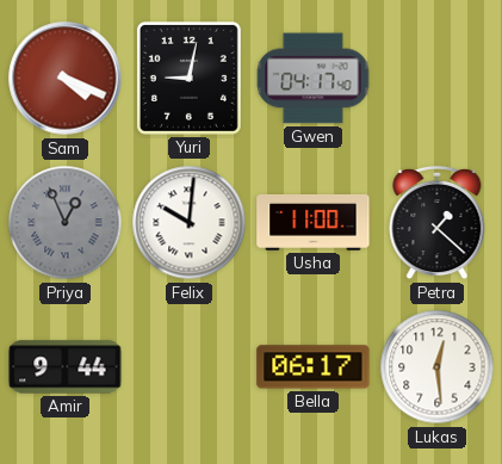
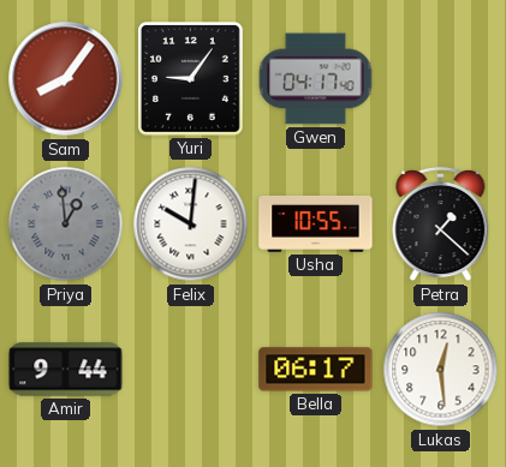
Sam: 4:19 -> 8:06 (66, 79)
Yuri: 9:02 -> 9:06 (190, 78)
Priya: 12:56 -> 12:59 (66, 224)
Usha: 11:00 -> 10:55 (316, 224)
